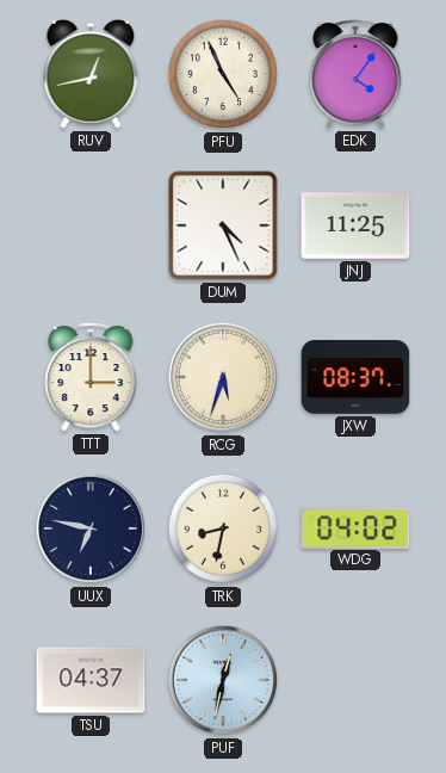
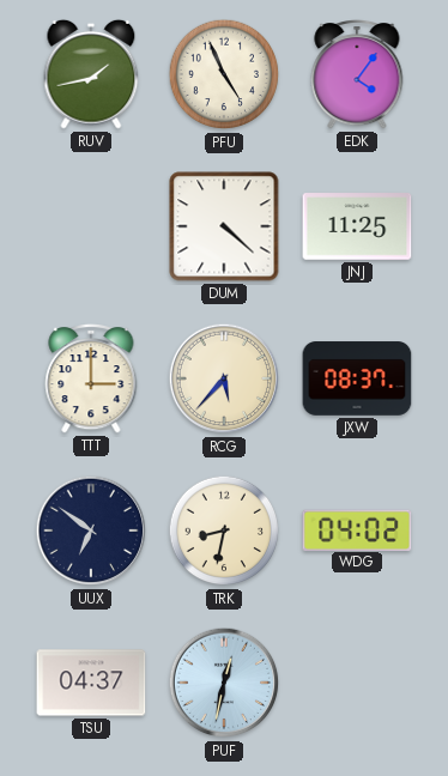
RUV: 12:43 -> 1:43 (91, 74)
DUM: 4:26 -> 4:22 (224, 226)
RCG: 5:33 -> 5:37 (224, 378)
UUX: 6:47 -> 6:51 (91, 531)
